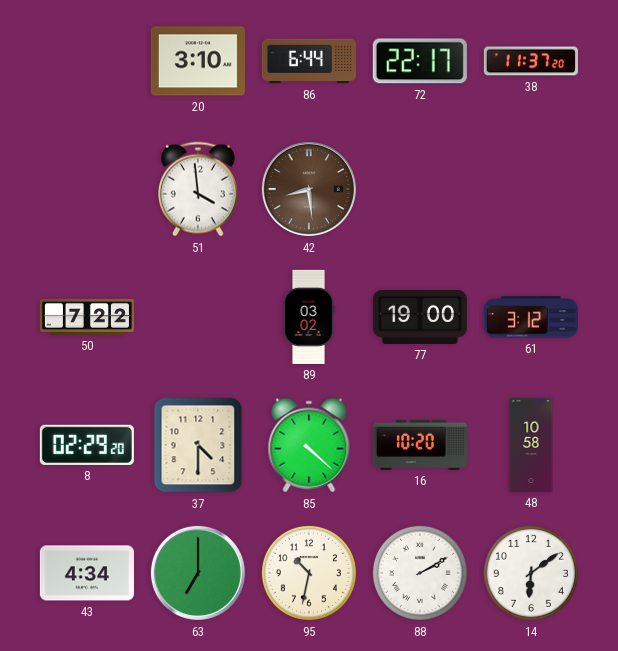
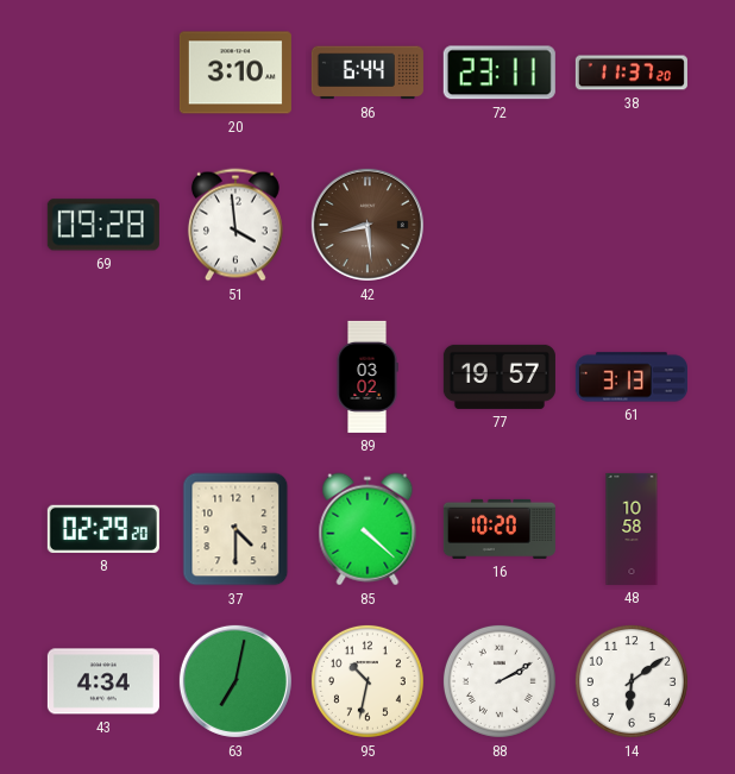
72: 22:17 -> 23:11 (500, 73)
69: none -> 09:28 (103, 225)
50: 7:22 -> none (87, 317)
77: 19:00 -> 19:57 (500, 377)
61: 3:12 -> 3:13 (632, 377)
63: 7:00 -> 7:02 (235, 681)
